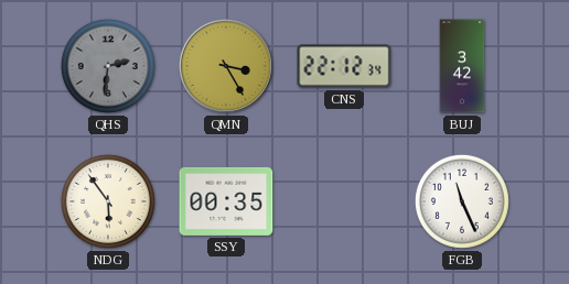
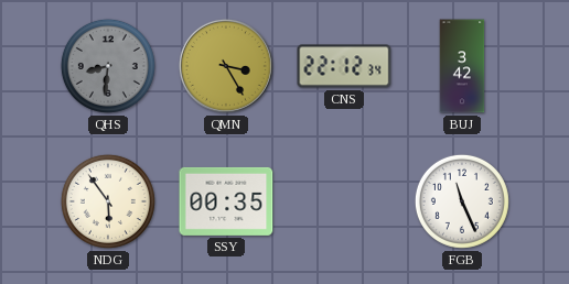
QHS: 2:31 -> 8:31 (108, 66)
